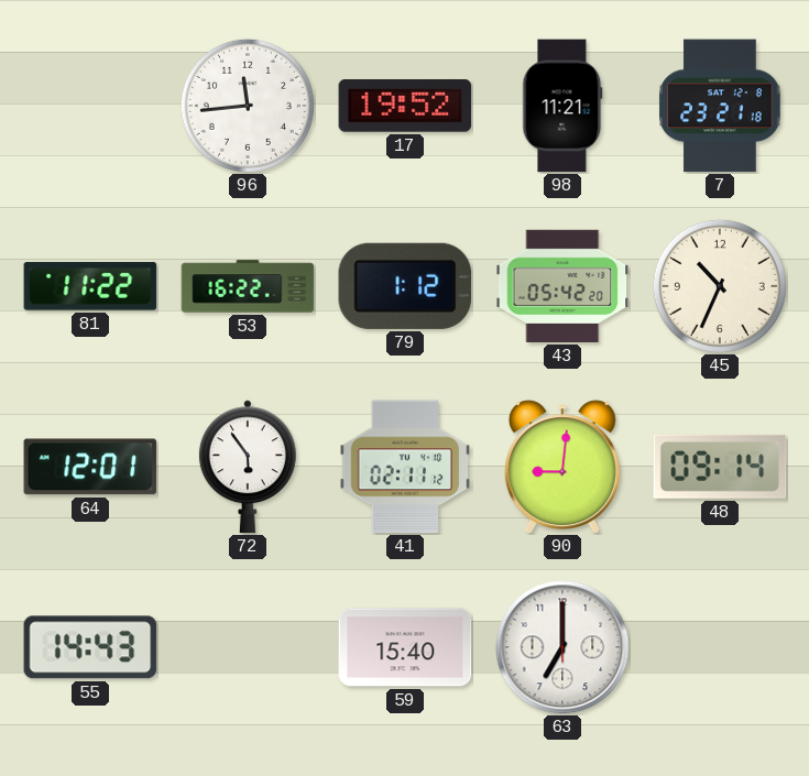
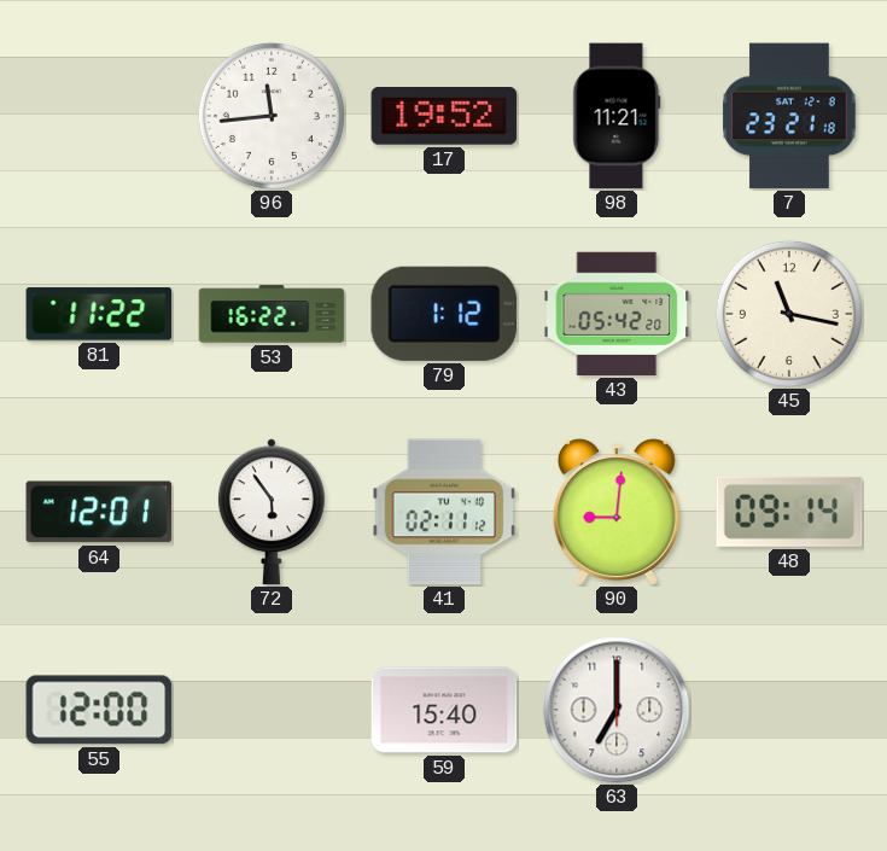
45: 10:34 -> 11:17 (789, 314)
55: 14:43 -> 12:00 (99, 710)
